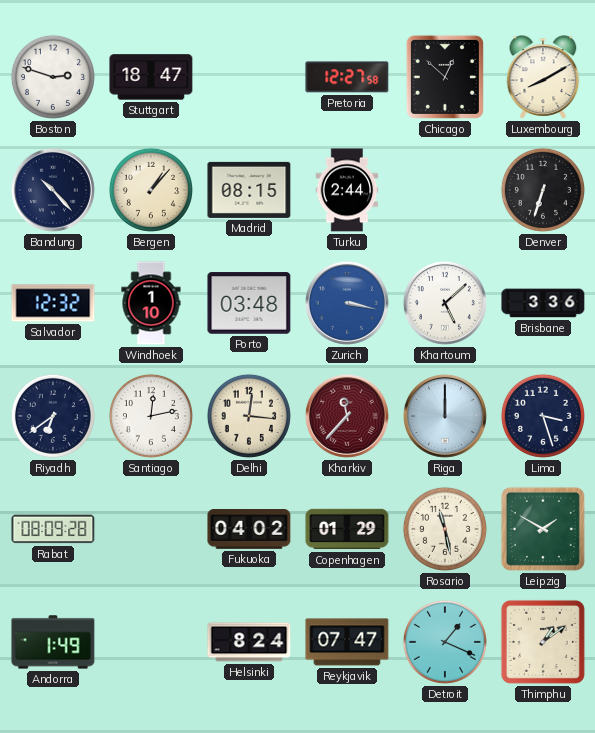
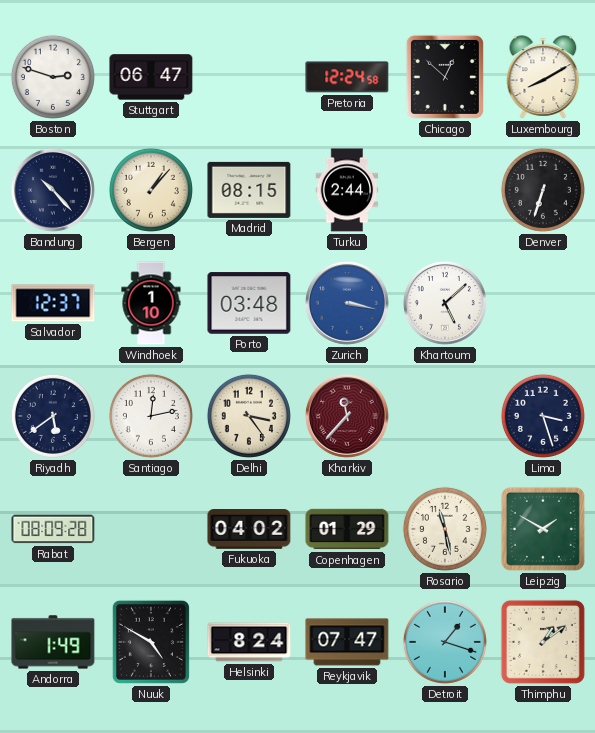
Stuttgart: 18:47 -> 06:47 (151, 77)
Pretoria: 12:27 -> 12:24 (347, 77)
Salvador: 12:32 -> 12:37 (53, 303)
Brisbane: 3:36 -> none (543, 303)
Riyadh: 6:39 -> 5:39 (53, 416)
Delhi: 12:16 -> 3:24 (249, 416)
Riga: 12:00 -> none (445, 416)
Nuuk: none -> 4:50 (151, 642)
Detroit: 1:19 -> 1:18 (445, 642)
